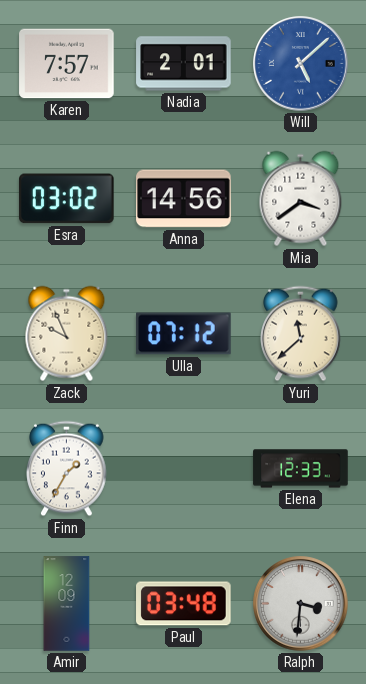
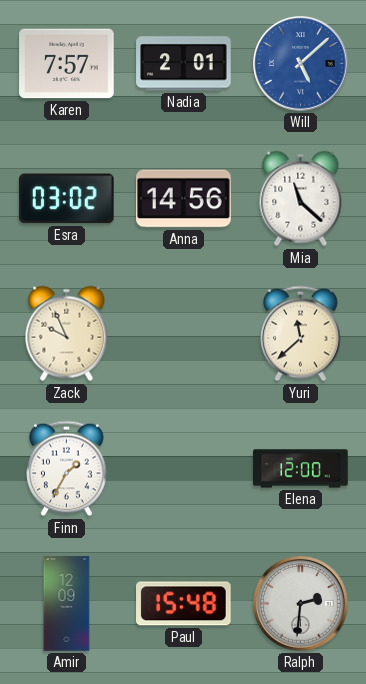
Mia: 3:39 -> 11:22 (301, 199)
Ulla: 07:12 -> none (184, 334)
Elena: 12:33 -> 12:00 (301, 469)
Paul: 03:48 -> 15:48 (184, 604)
Ralph: 3:31 -> 2:31 (301, 604)
